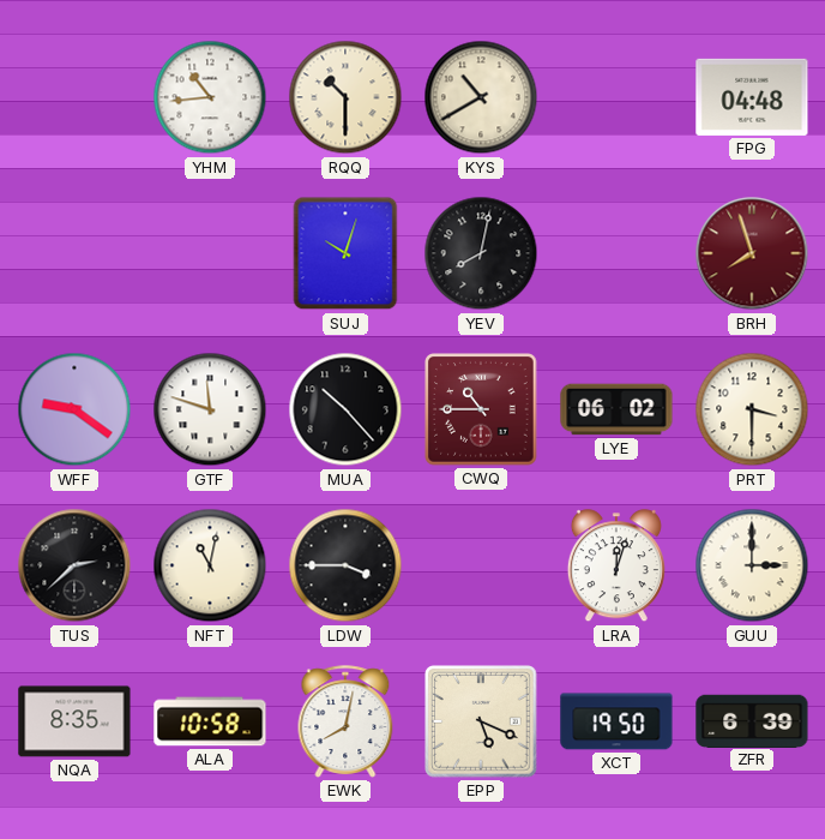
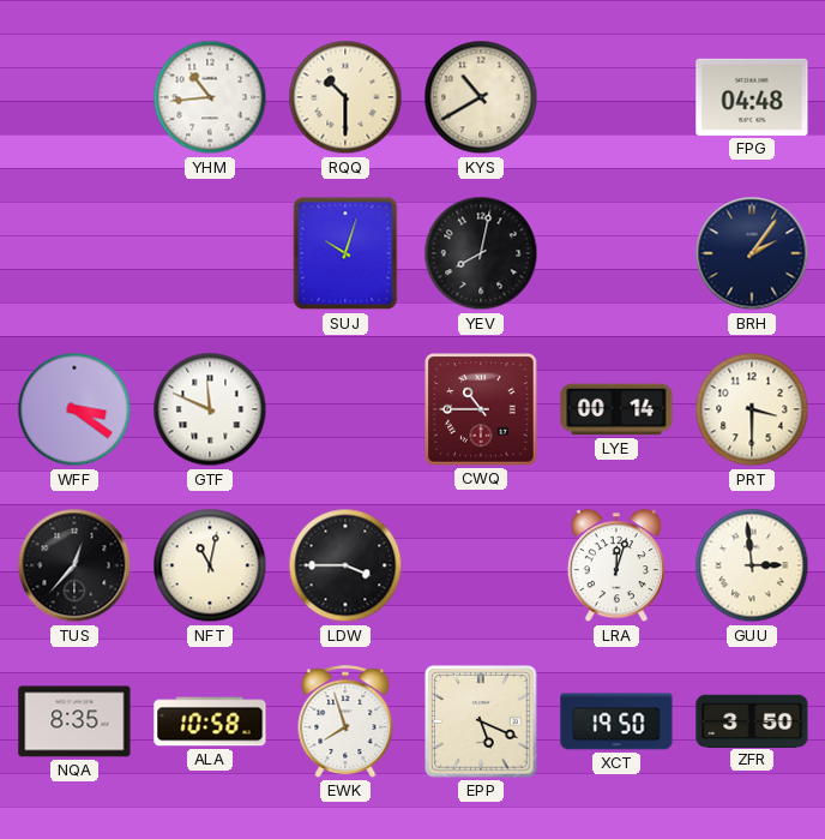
BRH: 7:57 -> 2:06 (752, 253)
BRH dial: burgundy -> navy (752, 253)
WFF: 9:21 -> 3:21 (74, 409)
GTF: 11:48 -> 11:49 (210, 409)
MUA: 10:23 -> none (345, 409)
LYE: 06:02 -> 00:14 (616, 409)
TUS: 2:38 -> 12:37 (74, 565)
GUU: 3:00 -> 2:59 (752, 565)
EWK: 8:02 -> 7:57 (345, 721)
ZFR: 6:39 -> 3:50 (752, 720)
